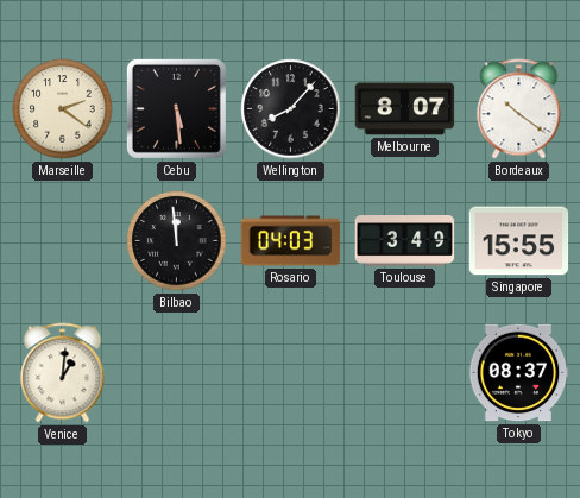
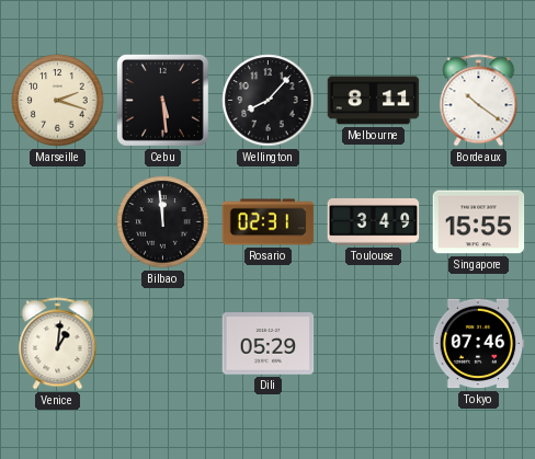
Marseille: 2:21 -> 2:18 (58, 101)
Melbourne: 8:07 -> 8:11 (374, 101)
Rosario: 04:03 -> 02:31 (269, 222)
Dili: none -> 05:29 (269, 344)
Tokyo: 08:37 -> 07:46 (478, 344)
